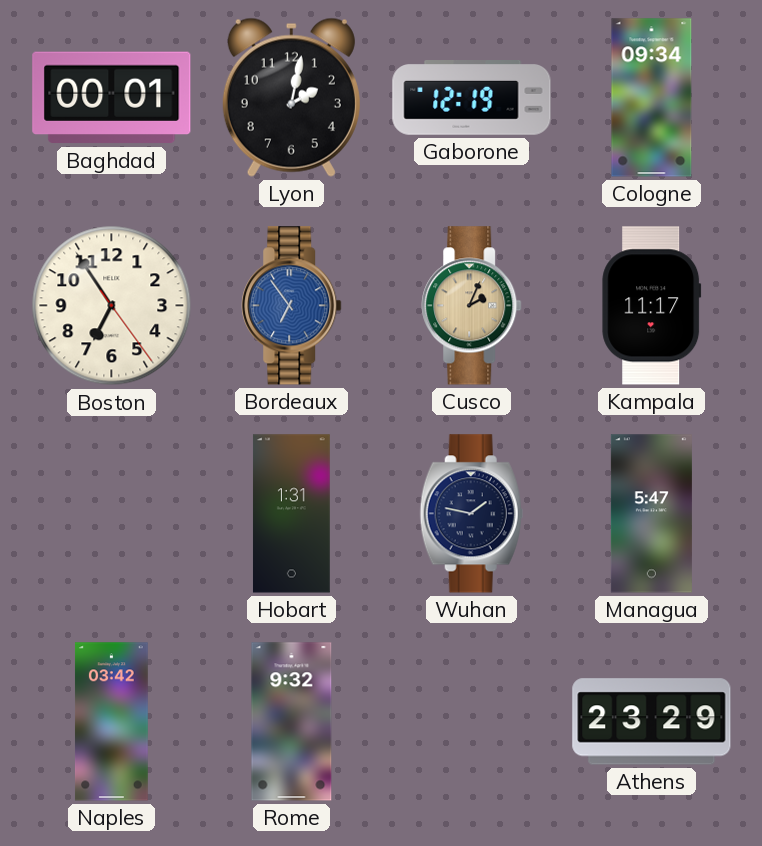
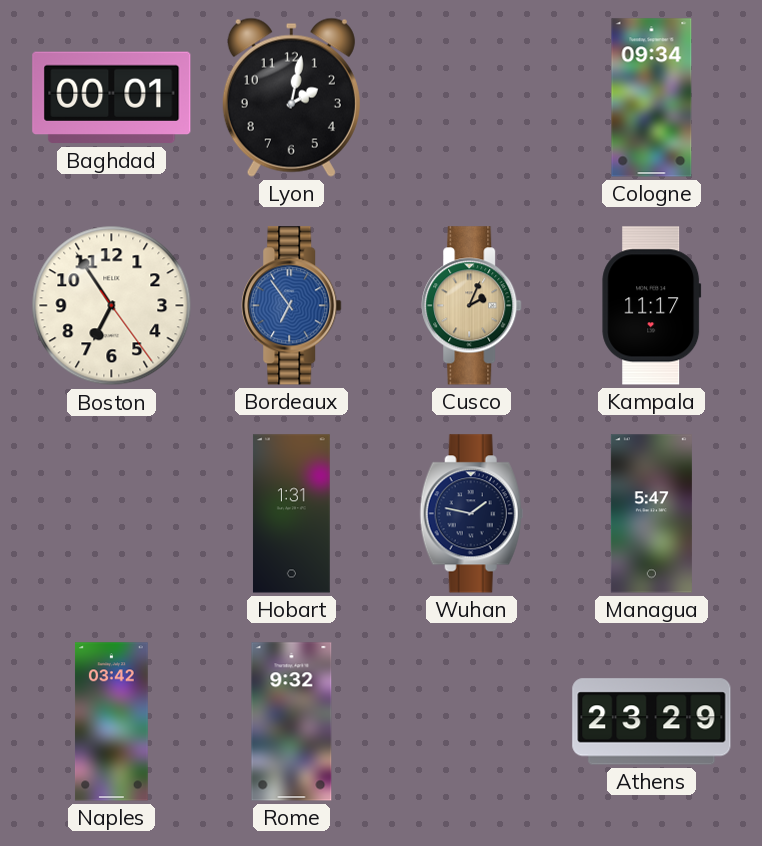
Gaborone: 12:19 -> none (472, 98)
